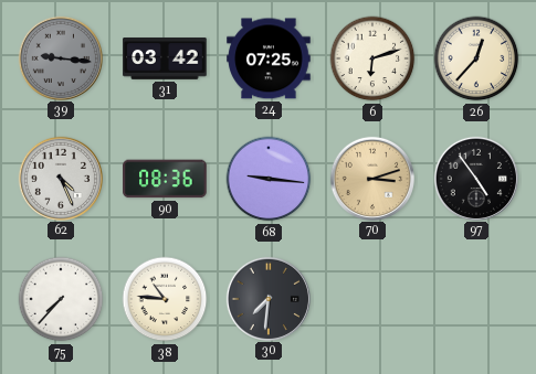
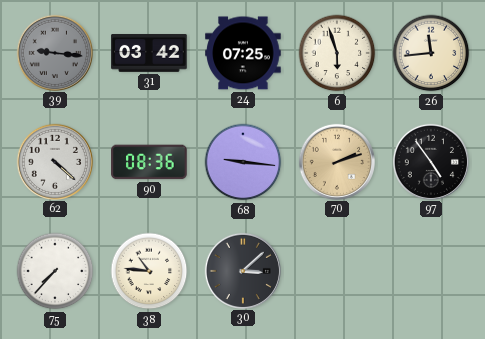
6: 6:12 -> 5:57 (337, 53)
26: 12:37 -> 11:44 (431, 53)
62: 4:26 -> 4:22 (54, 161)
70: 3:12 -> 2:12 (336, 161)
30: 7:31 -> 3:08 (242, 270)
